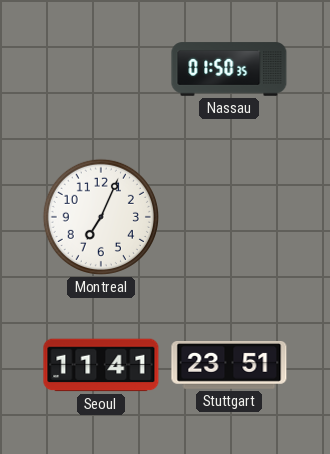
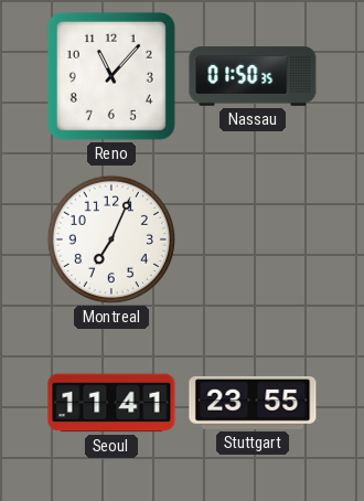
Reno: none -> 11:07 (111, 76)
Stuttgart: 23:51 -> 23:55 (253, 404)
